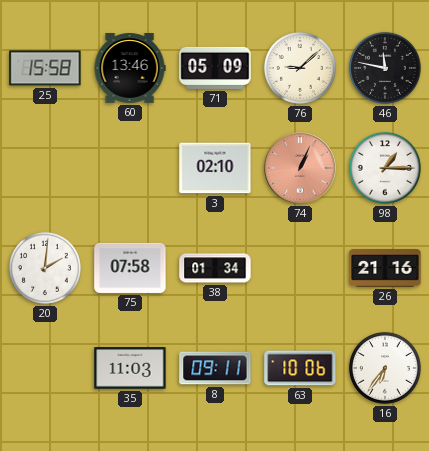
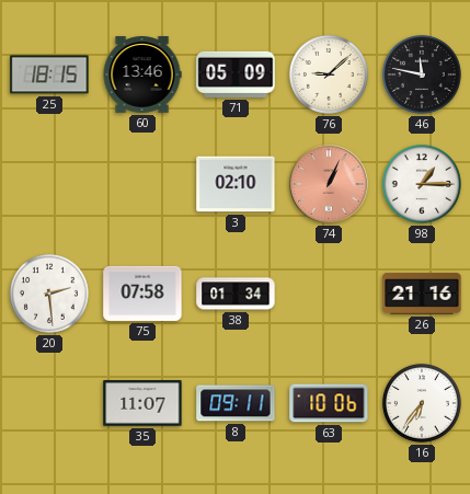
25: 15:58 -> 18:15 (49, 74)
20: 2:01 -> 2:29 (49, 294)
35: 11:03 -> 11:07 (142, 403)
